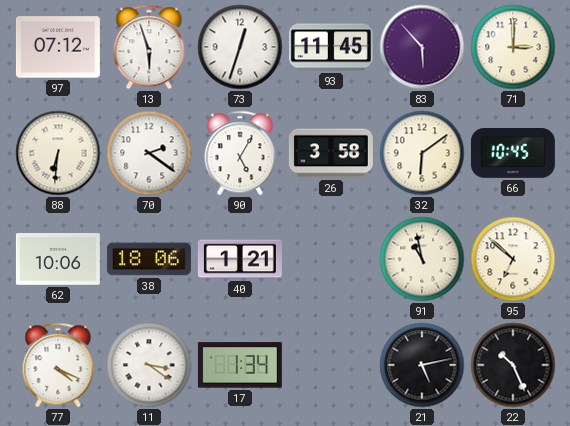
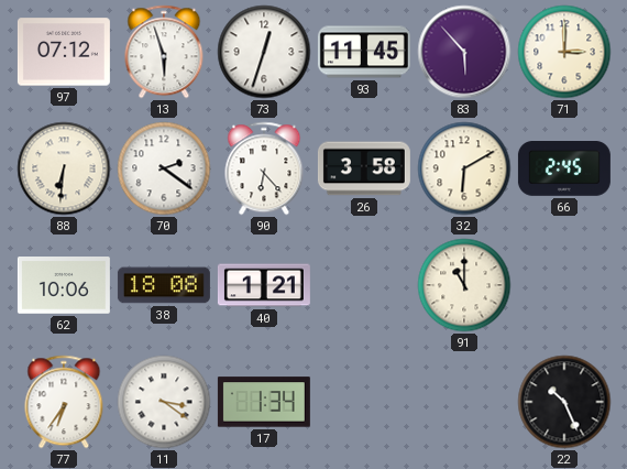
90: 5:05 -> 6:23 (264, 168)
32: 6:09 -> 6:10 (464, 168)
66: 10:45 -> 2:45 (564, 170)
38: 18:06 -> 18:08 (164, 285)
91: 10:58 -> 11:00 (464, 285)
95: 6:52 -> none (513, 259)
77: 4:19 -> 6:36 (64, 402)
21: 5:13 -> none (422, 365)
